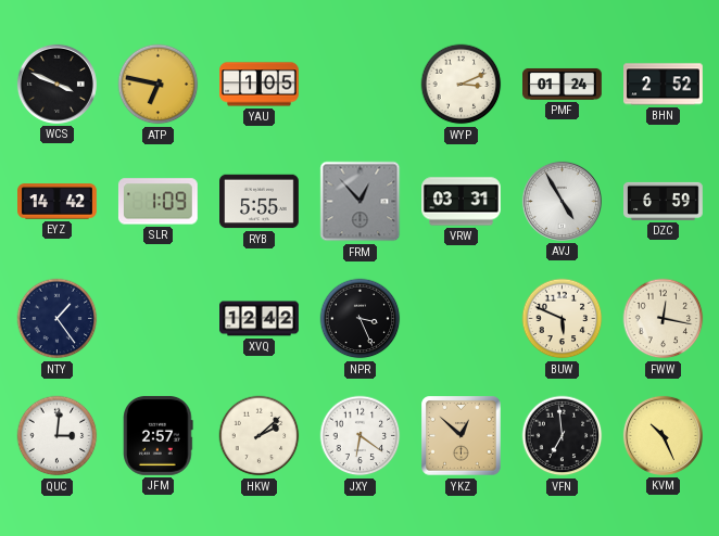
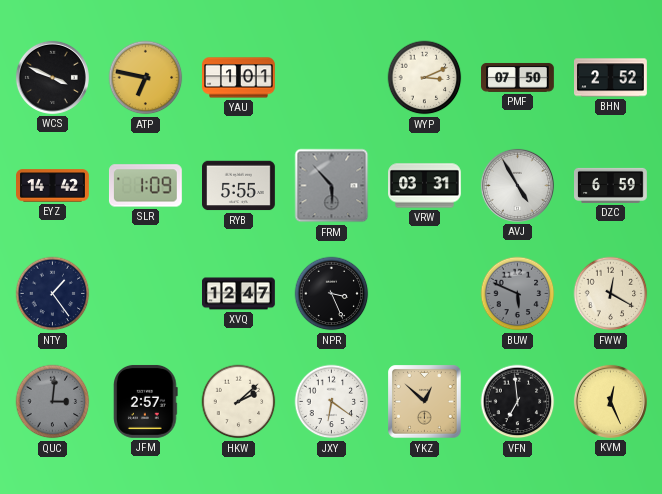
YAU: 1:05 -> 1:01 (239, 78)
PMF: 01:24 -> 07:50 (518, 78)
FRM: 12:53 -> 5:53 (332, 186)
XVQ: 12:42 -> 12:47 (239, 294)
BUW dial: cream -> grey (518, 294)
FWW: 12:17 -> 12:20 (611, 294)
QUC dial: white -> grey (53, 402)
KVM: 10:26 -> 12:26 (610, 401)
